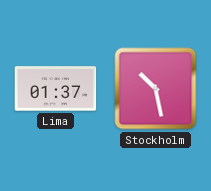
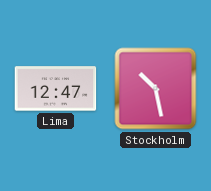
Lima: 01:37 -> 12:47 (56, 89)
